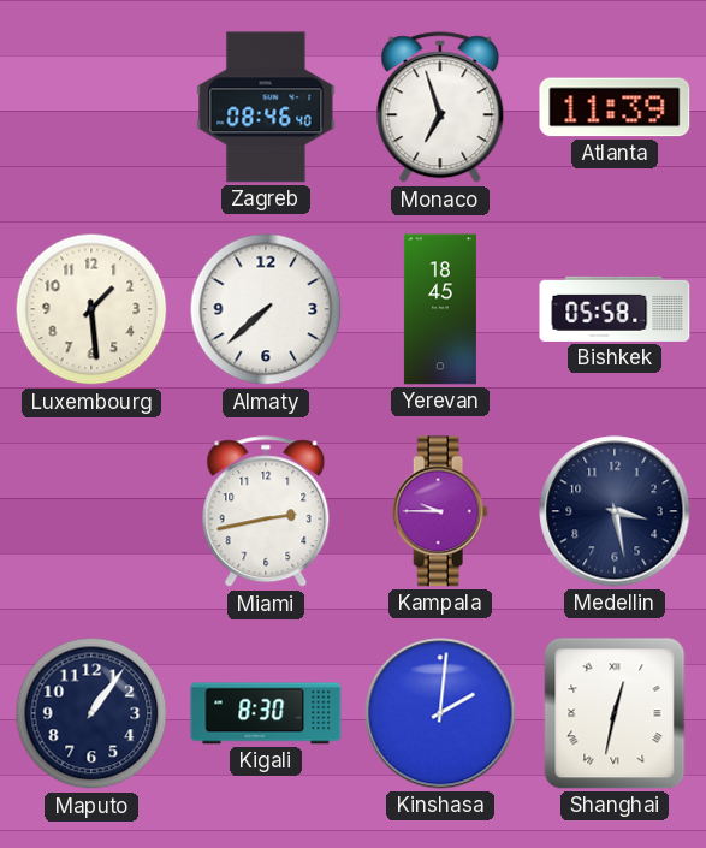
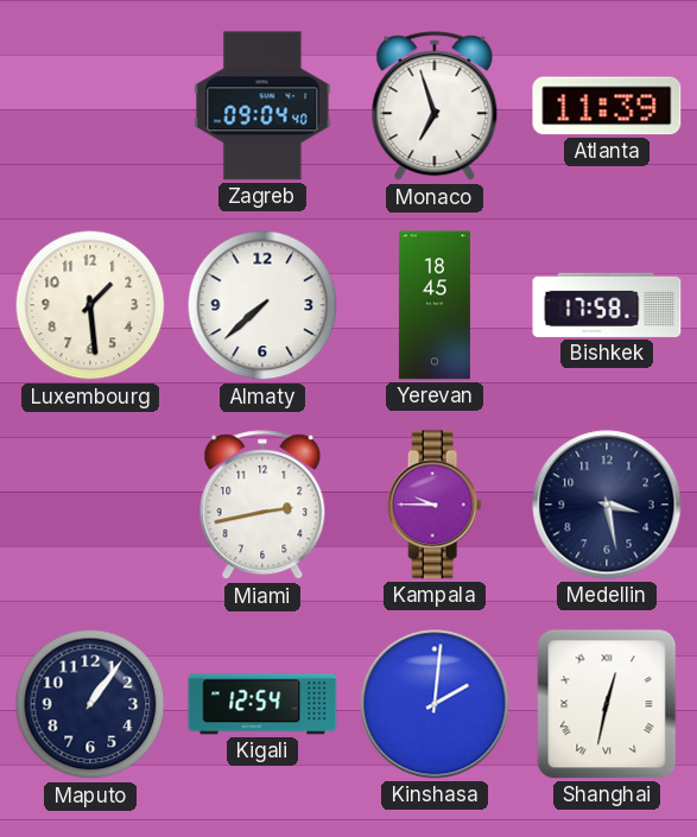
Zagreb: 08:46 -> 09:04 (262, 106)
Bishkek: 05:58 -> 17:58 (607, 305)
Kigali: 8:30 -> 12:54 (262, 704)
